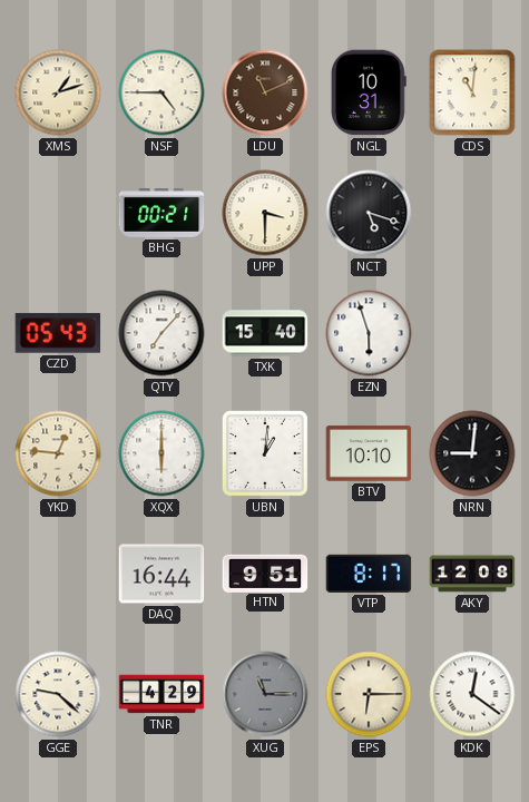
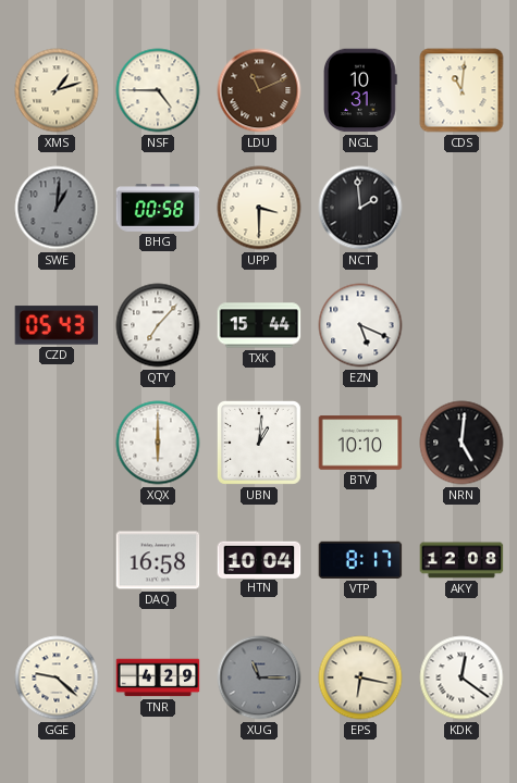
SWE: none -> 1:01 (57, 208)
BHG: 00:21 -> 00:58 (158, 208)
NCT: 5:18 -> 1:59 (360, 208)
TXK: 15:40 -> 15:44 (259, 325)
EZN: 5:57 -> 5:19 (360, 325)
YKD: 12:46 -> none (58, 453)
NRN: 9:01 -> 5:01 (461, 443)
DAQ: 16:44 -> 16:58 (158, 560)
HTN: 9:51 -> 10:04 (259, 559)
EPS: 6:15 -> 6:17 (360, 678)
